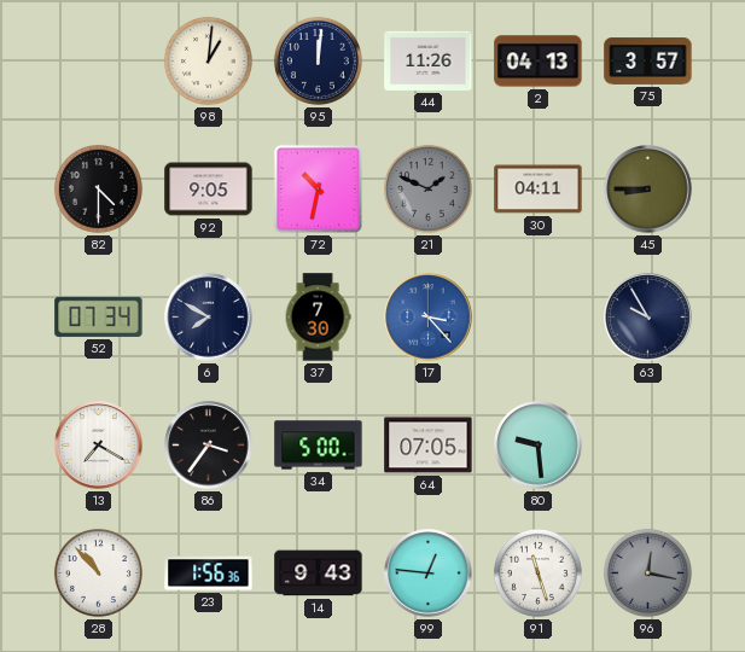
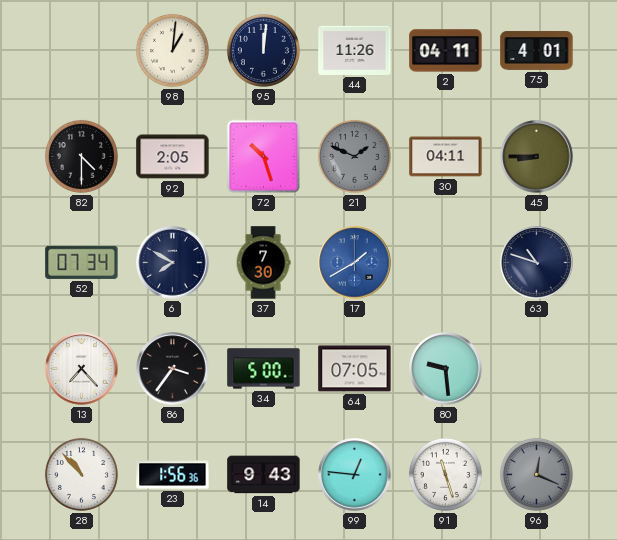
2: 04:13 -> 04:11 (446, 51)
75: 3:57 -> 4:01 (537, 51)
92: 9:05 -> 2:05 (173, 157)
72: 10:32 -> 10:27 (263, 156)
17: 3:23 -> 1:40 (355, 263)
63: 9:55 -> 10:48 (537, 263)
13: 7:20 -> 7:23 (82, 369)
96: 12:17 -> 12:19 (536, 474)
